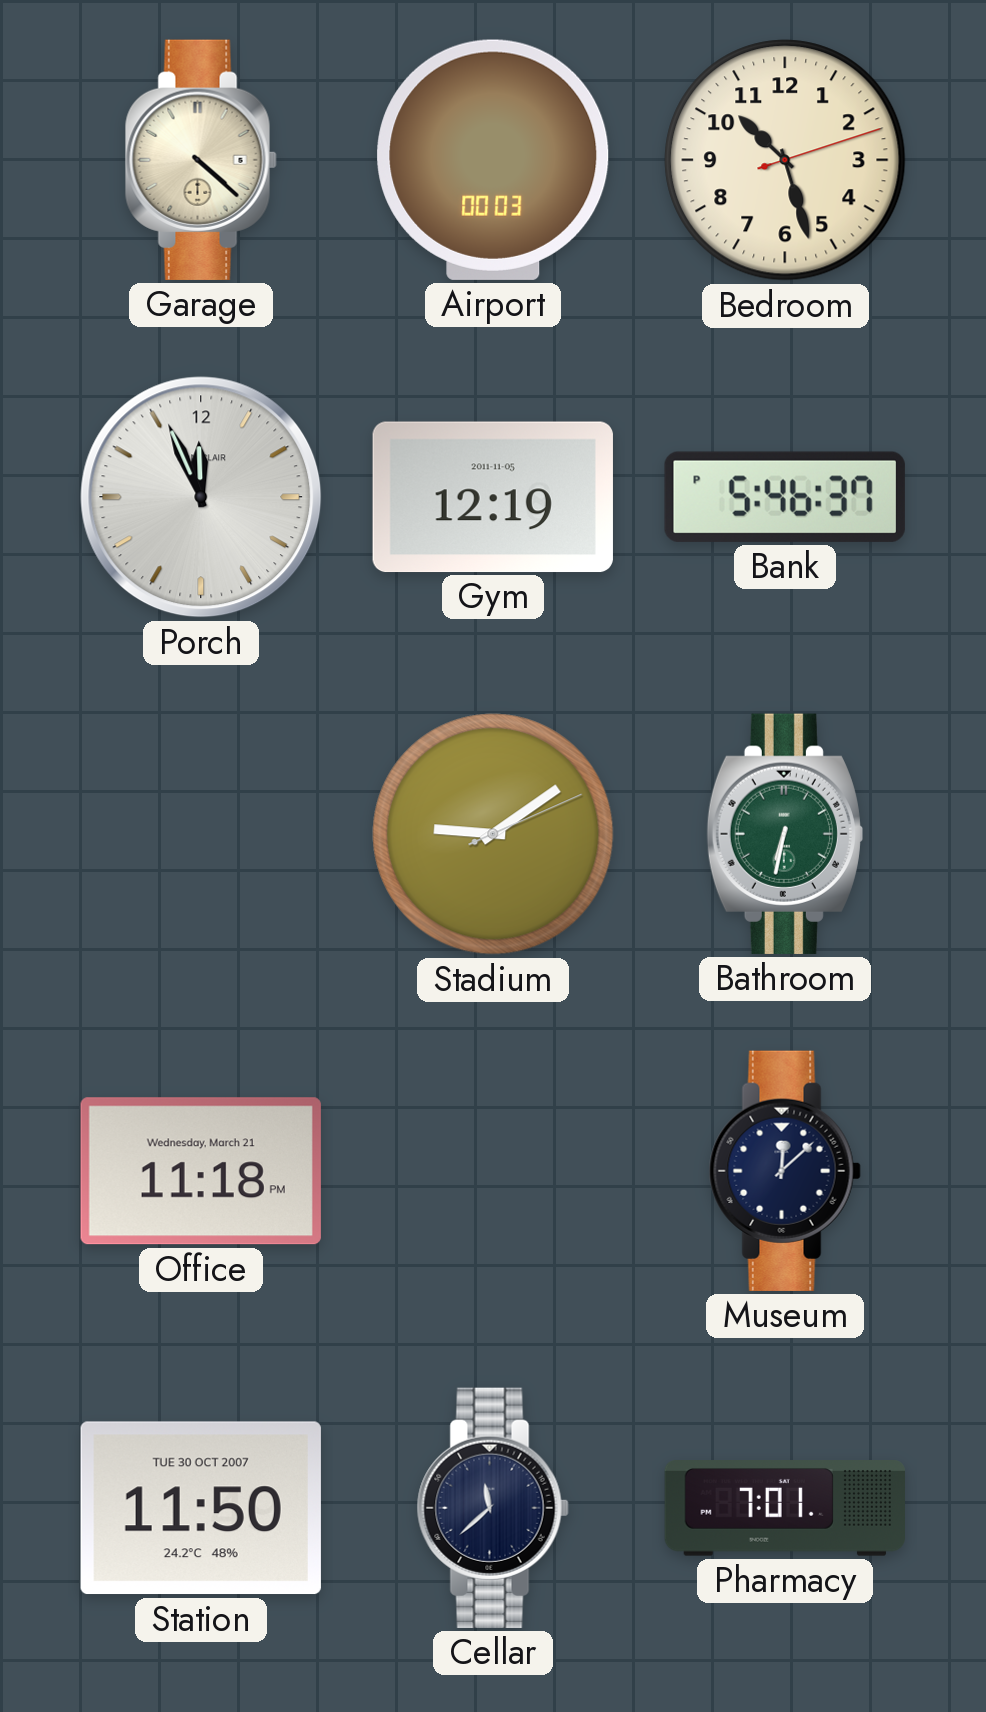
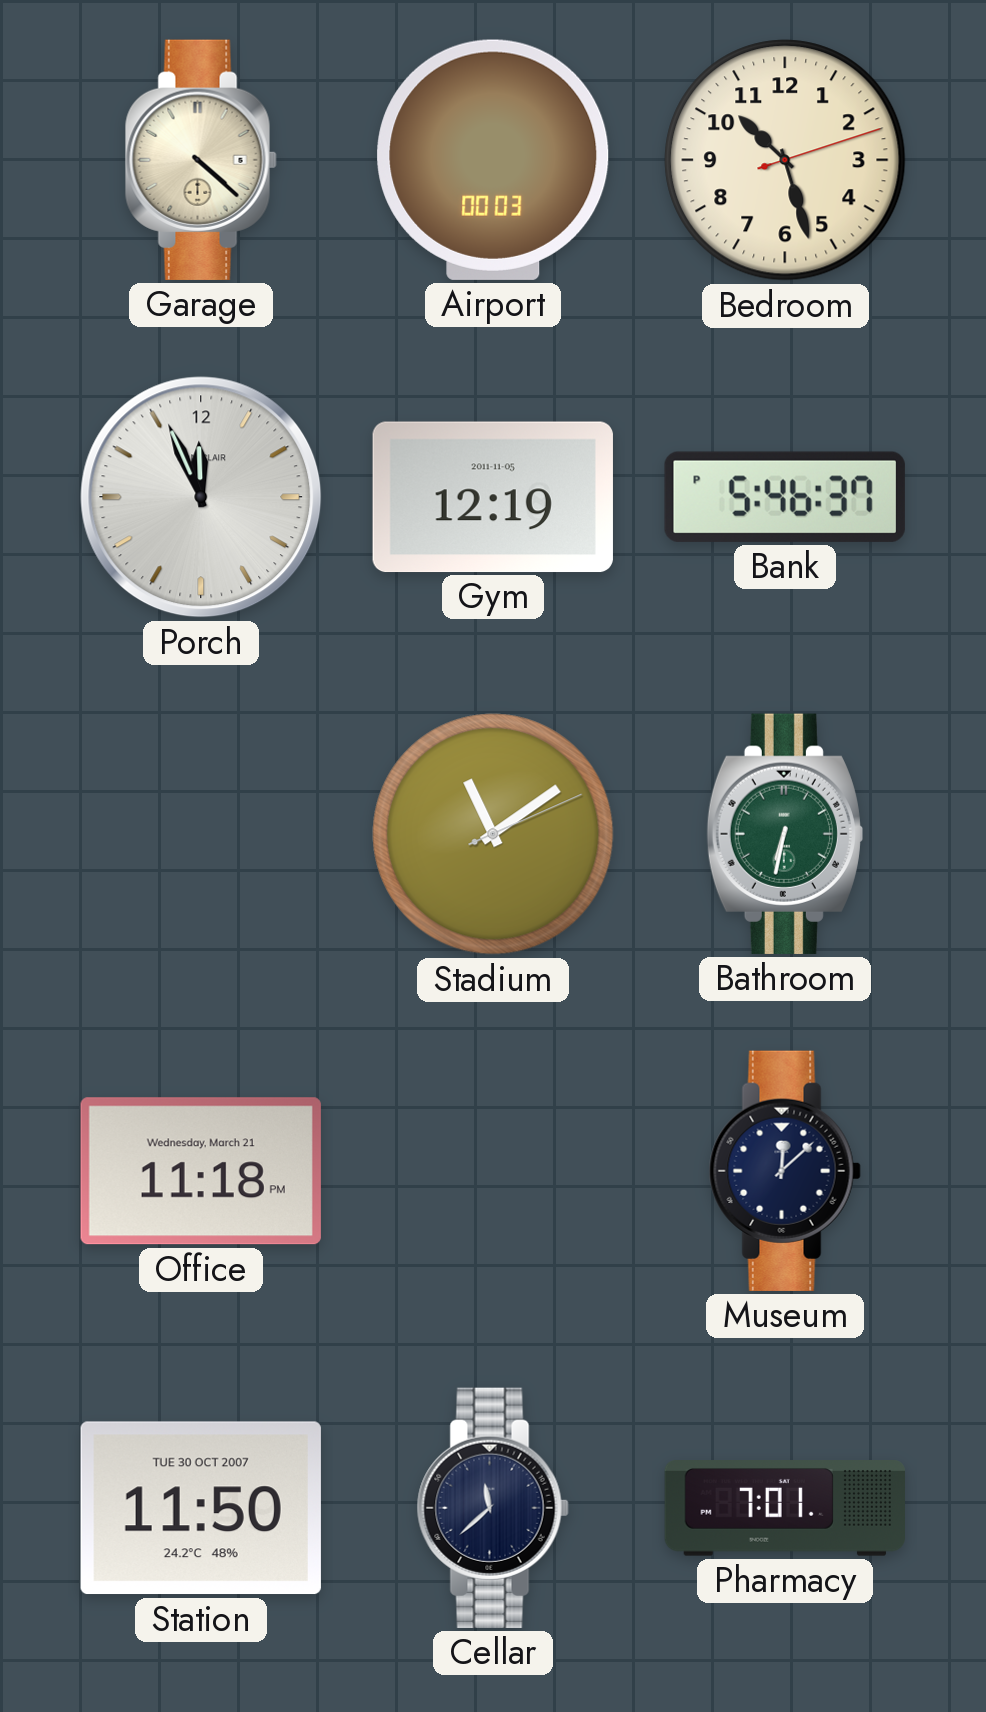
Stadium: 9:09 -> 11:09 (493, 834)
